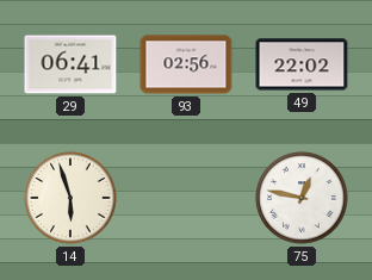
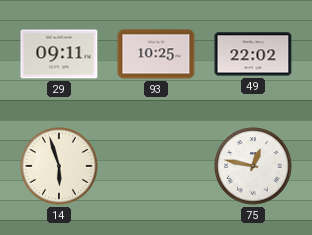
29: 06:41 -> 09:11 (59, 54)
93: 02:56 -> 10:25 (156, 54)
